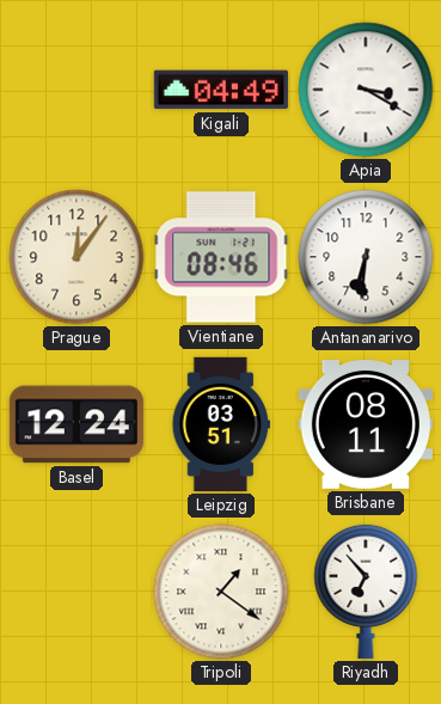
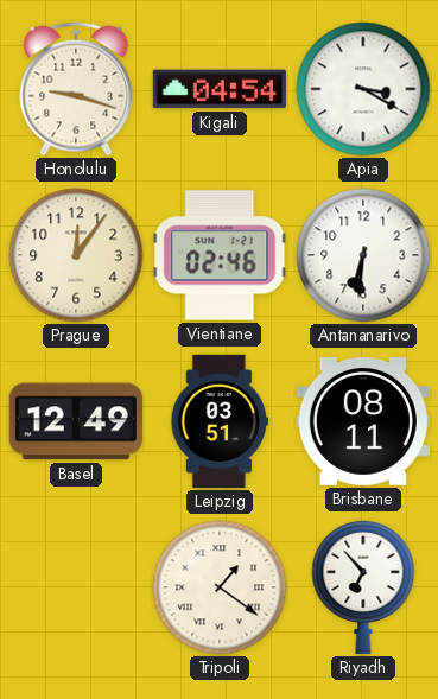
Honolulu: none -> 9:18 (76, 89)
Kigali: 04:49 -> 04:54 (220, 89)
Vientiane: 08:46 -> 02:46 (220, 255)
Basel: 12:24 -> 12:49 (76, 421)
